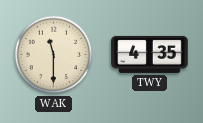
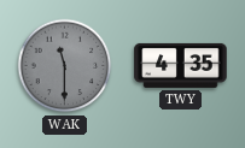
WAK dial: cream -> grey (65, 66)
